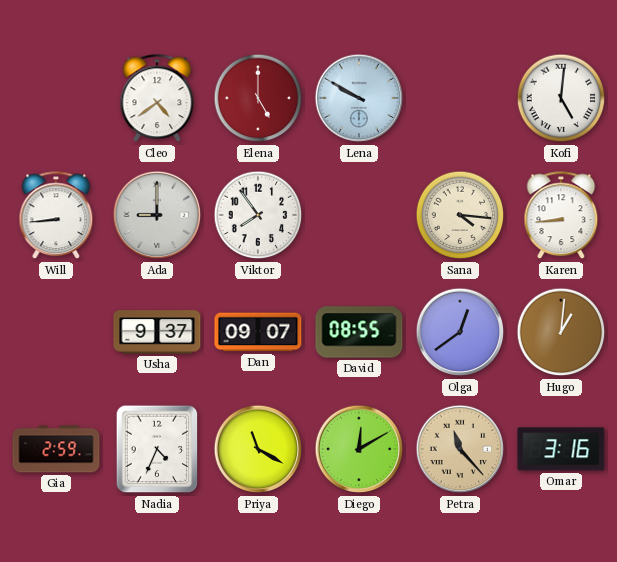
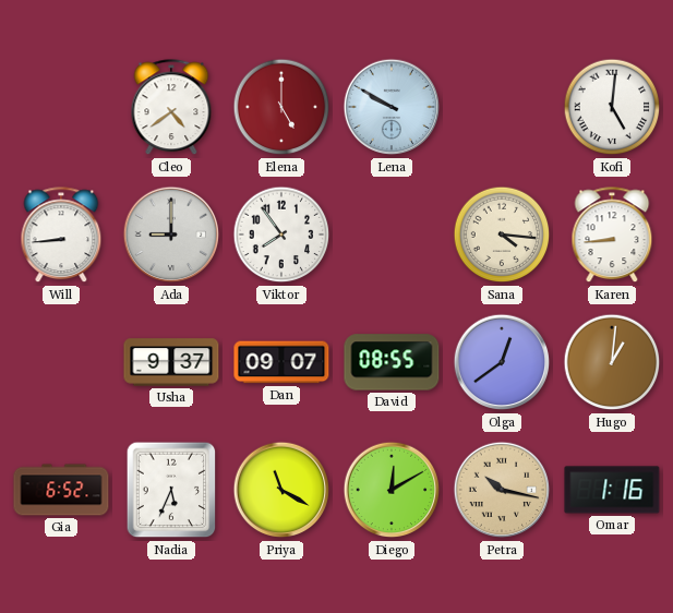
Gia: 2:59 -> 6:52 (61, 490)
Nadia: 4:34 -> 5:34 (171, 490)
Petra: 11:23 -> 10:17 (502, 490)
Omar: 3:16 -> 1:16 (612, 490)
